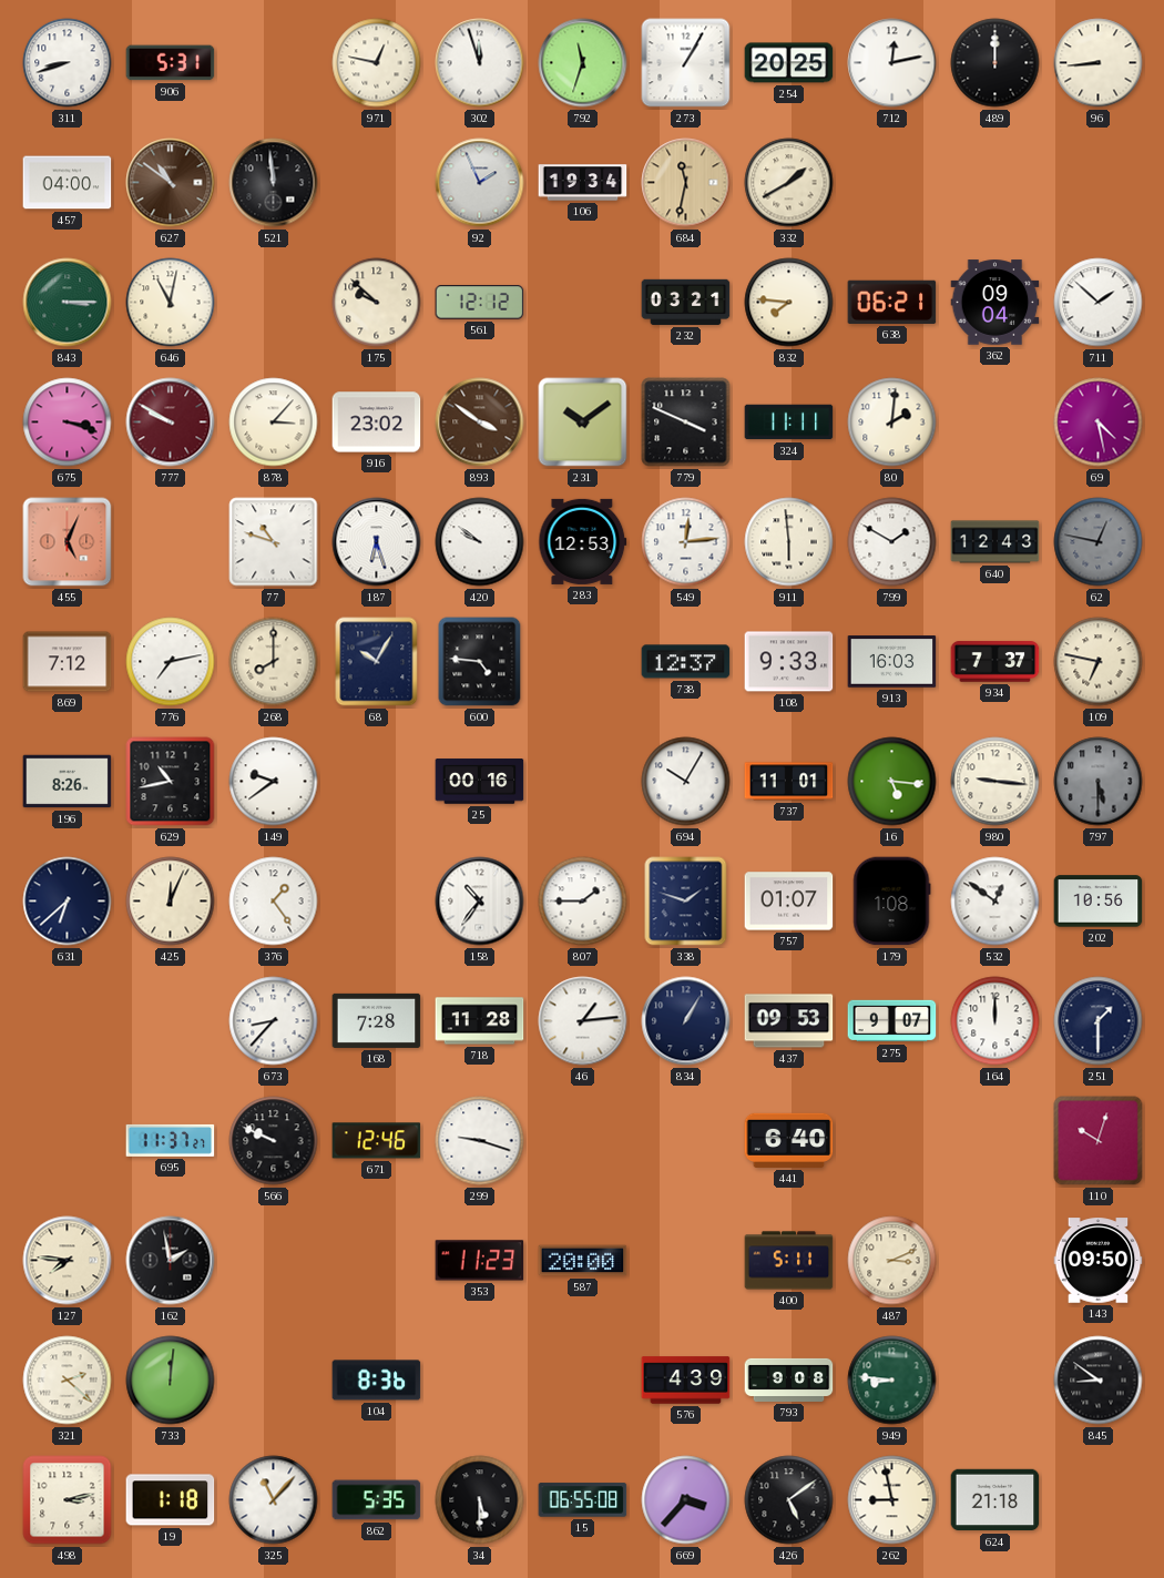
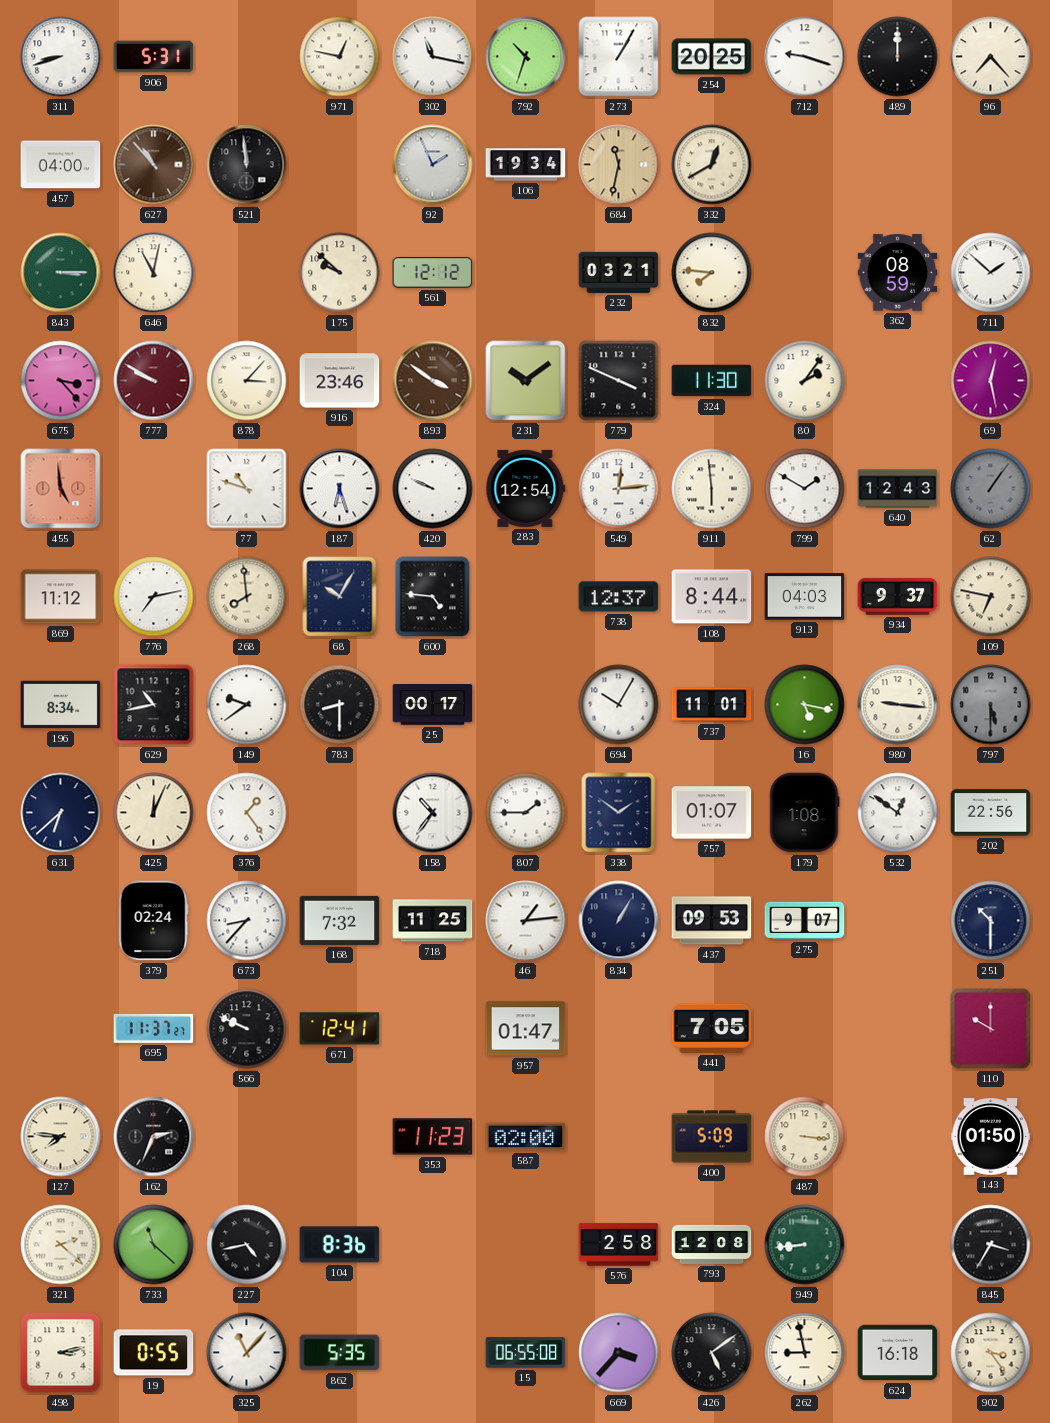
302: 11:57 -> 11:17 (433, 57)
792: 11:33 -> 10:33 (526, 57)
712: 12:13 -> 9:18 (805, 57)
96: 8:44 -> 7:23 (991, 57)
627: 10:51 -> 10:53 (154, 165)
332: 1:40 -> 12:40 (712, 165)
638: 06:21 -> none (892, 302)
362: 09:04 -> 08:59 (898, 273)
675: 3:18 -> 3:23 (61, 381)
916: 23:02 -> 23:46 (340, 381)
324: 11:11 -> 11:30 (712, 381)
80: 2:01 -> 2:06 (805, 381)
69: 4:28 -> 12:28 (991, 381)
455: 5:04 -> 4:59 (61, 489)
420: 9:51 -> 9:49 (433, 489)
283: 12:53 -> 12:54 (526, 488)
62: 12:47 -> 1:06 (991, 489)
869: 7:12 -> 11:12 (61, 597)
268: 8:00 -> 7:59 (247, 597)
108: 9:33 -> 8:44 (712, 597)
913: 16:03 -> 04:03 (805, 597)
934: 7:37 -> 9:37 (898, 597)
196: 8:26 -> 8:34 (61, 705)
783: none -> 8:30 (340, 705)
25: 00:16 -> 00:17 (433, 705)
16: 5:16 -> 5:17 (805, 705)
338: 1:48 -> 1:51 (619, 813)
202: 10:56 -> 22:56 (991, 813)
379: none -> 02:24 (153, 921)
168: 7:28 -> 7:32 (340, 920)
718: 11:28 -> 11:25 (433, 921)
164: 12:00 -> none (995, 1021)
251: 1:30 -> 10:30 (991, 921)
671: 12:46 -> 12:41 (340, 1029)
299: 9:18 -> none (480, 1141)
957: none -> 01:47 (526, 1029)
441: 6:40 -> 7:05 (712, 1028)
110: 10:03 -> 10:00 (991, 1029)
162: 1:58 -> 2:34 (154, 1137)
587: 20:00 -> 02:00 (526, 1137)
400: 5:11 -> 5:09 (712, 1137)
487: 3:11 -> 3:16 (805, 1137)
143: 09:50 -> 01:50 (991, 1137)
733: 12:01 -> 11:22 (154, 1245)
227: none -> 4:43 (247, 1245)
576: 4:39 -> 2:58 (619, 1245)
793: 9:08 -> 12:08 (712, 1244)
949: 8:46 -> 8:44 (805, 1245)
845: 8:51 -> 3:35 (991, 1245)
19: 1:18 -> 0:55 (154, 1353)
34: 5:30 -> none (480, 1500)
624: 21:18 -> 16:18 (898, 1353)
902: none -> 3:24 (991, 1353)
